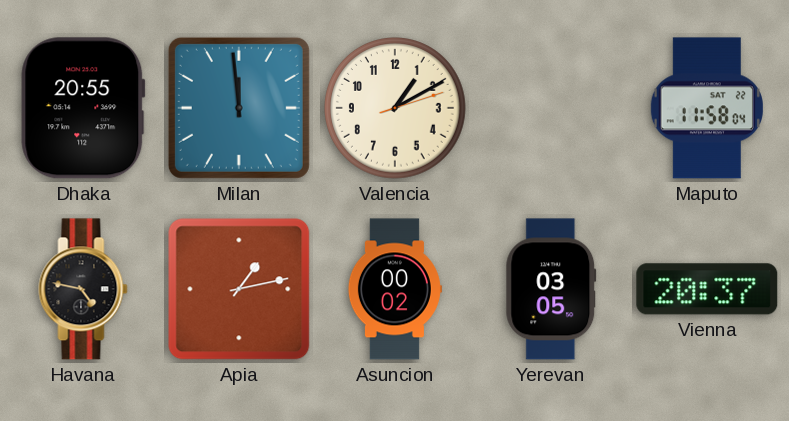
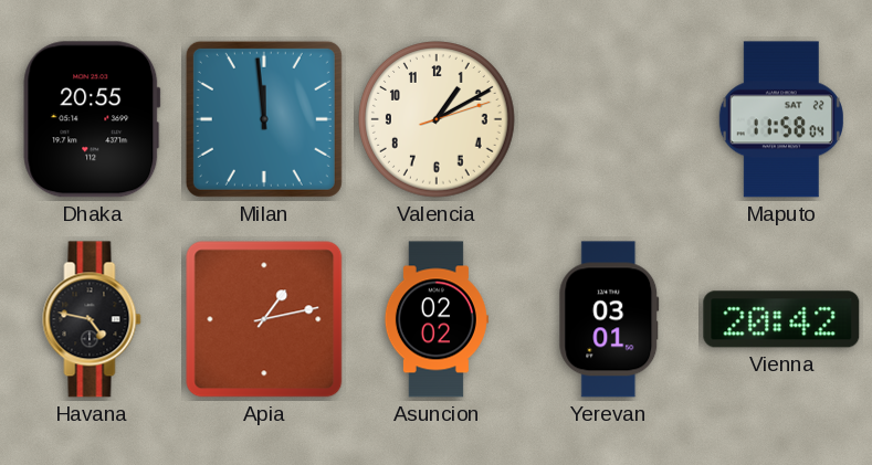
Asuncion: 00:02 -> 02:02 (437, 319)
Yerevan: 03:05 -> 03:01 (609, 319)
Vienna: 20:37 -> 20:42 (781, 319)
